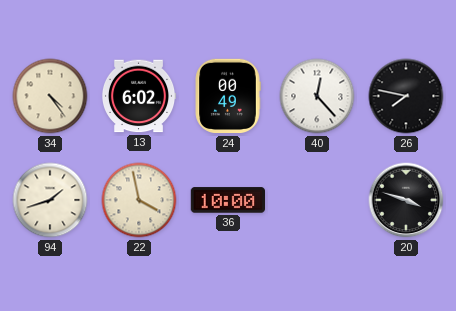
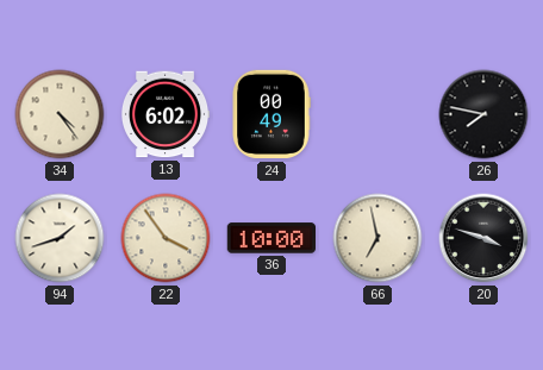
40: 12:23 -> none (317, 96)
22: 3:58 -> 3:54 (166, 238)
66: none -> 6:58 (377, 238)
